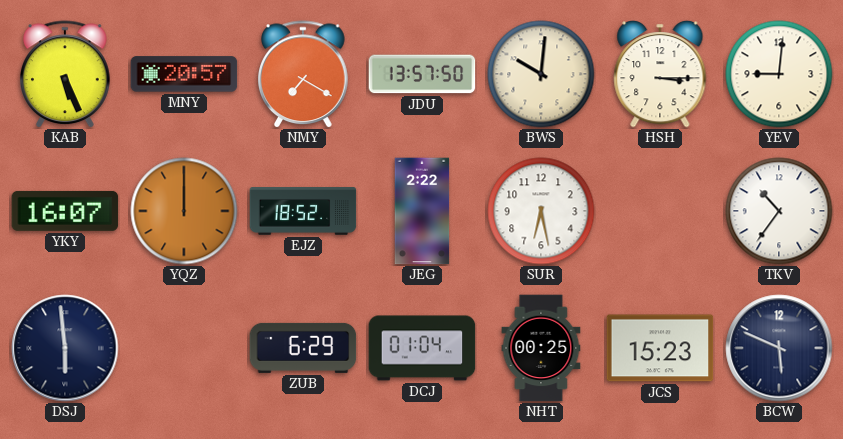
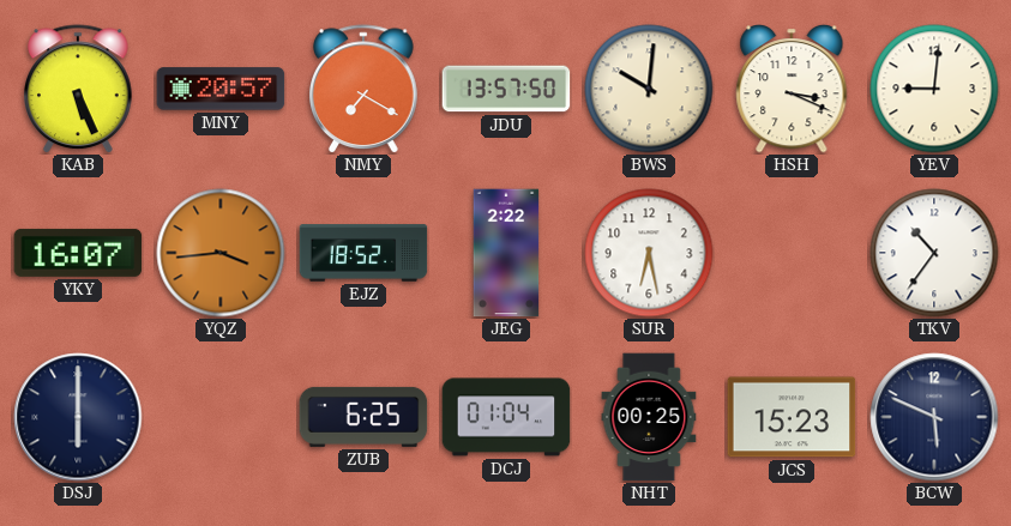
HSH: 3:15 -> 3:19 (792, 90)
YQZ: 12:00 -> 3:44 (221, 253)
DSJ: 5:59 -> 6:00 (78, 417)
ZUB: 6:29 -> 6:25 (363, 417)
